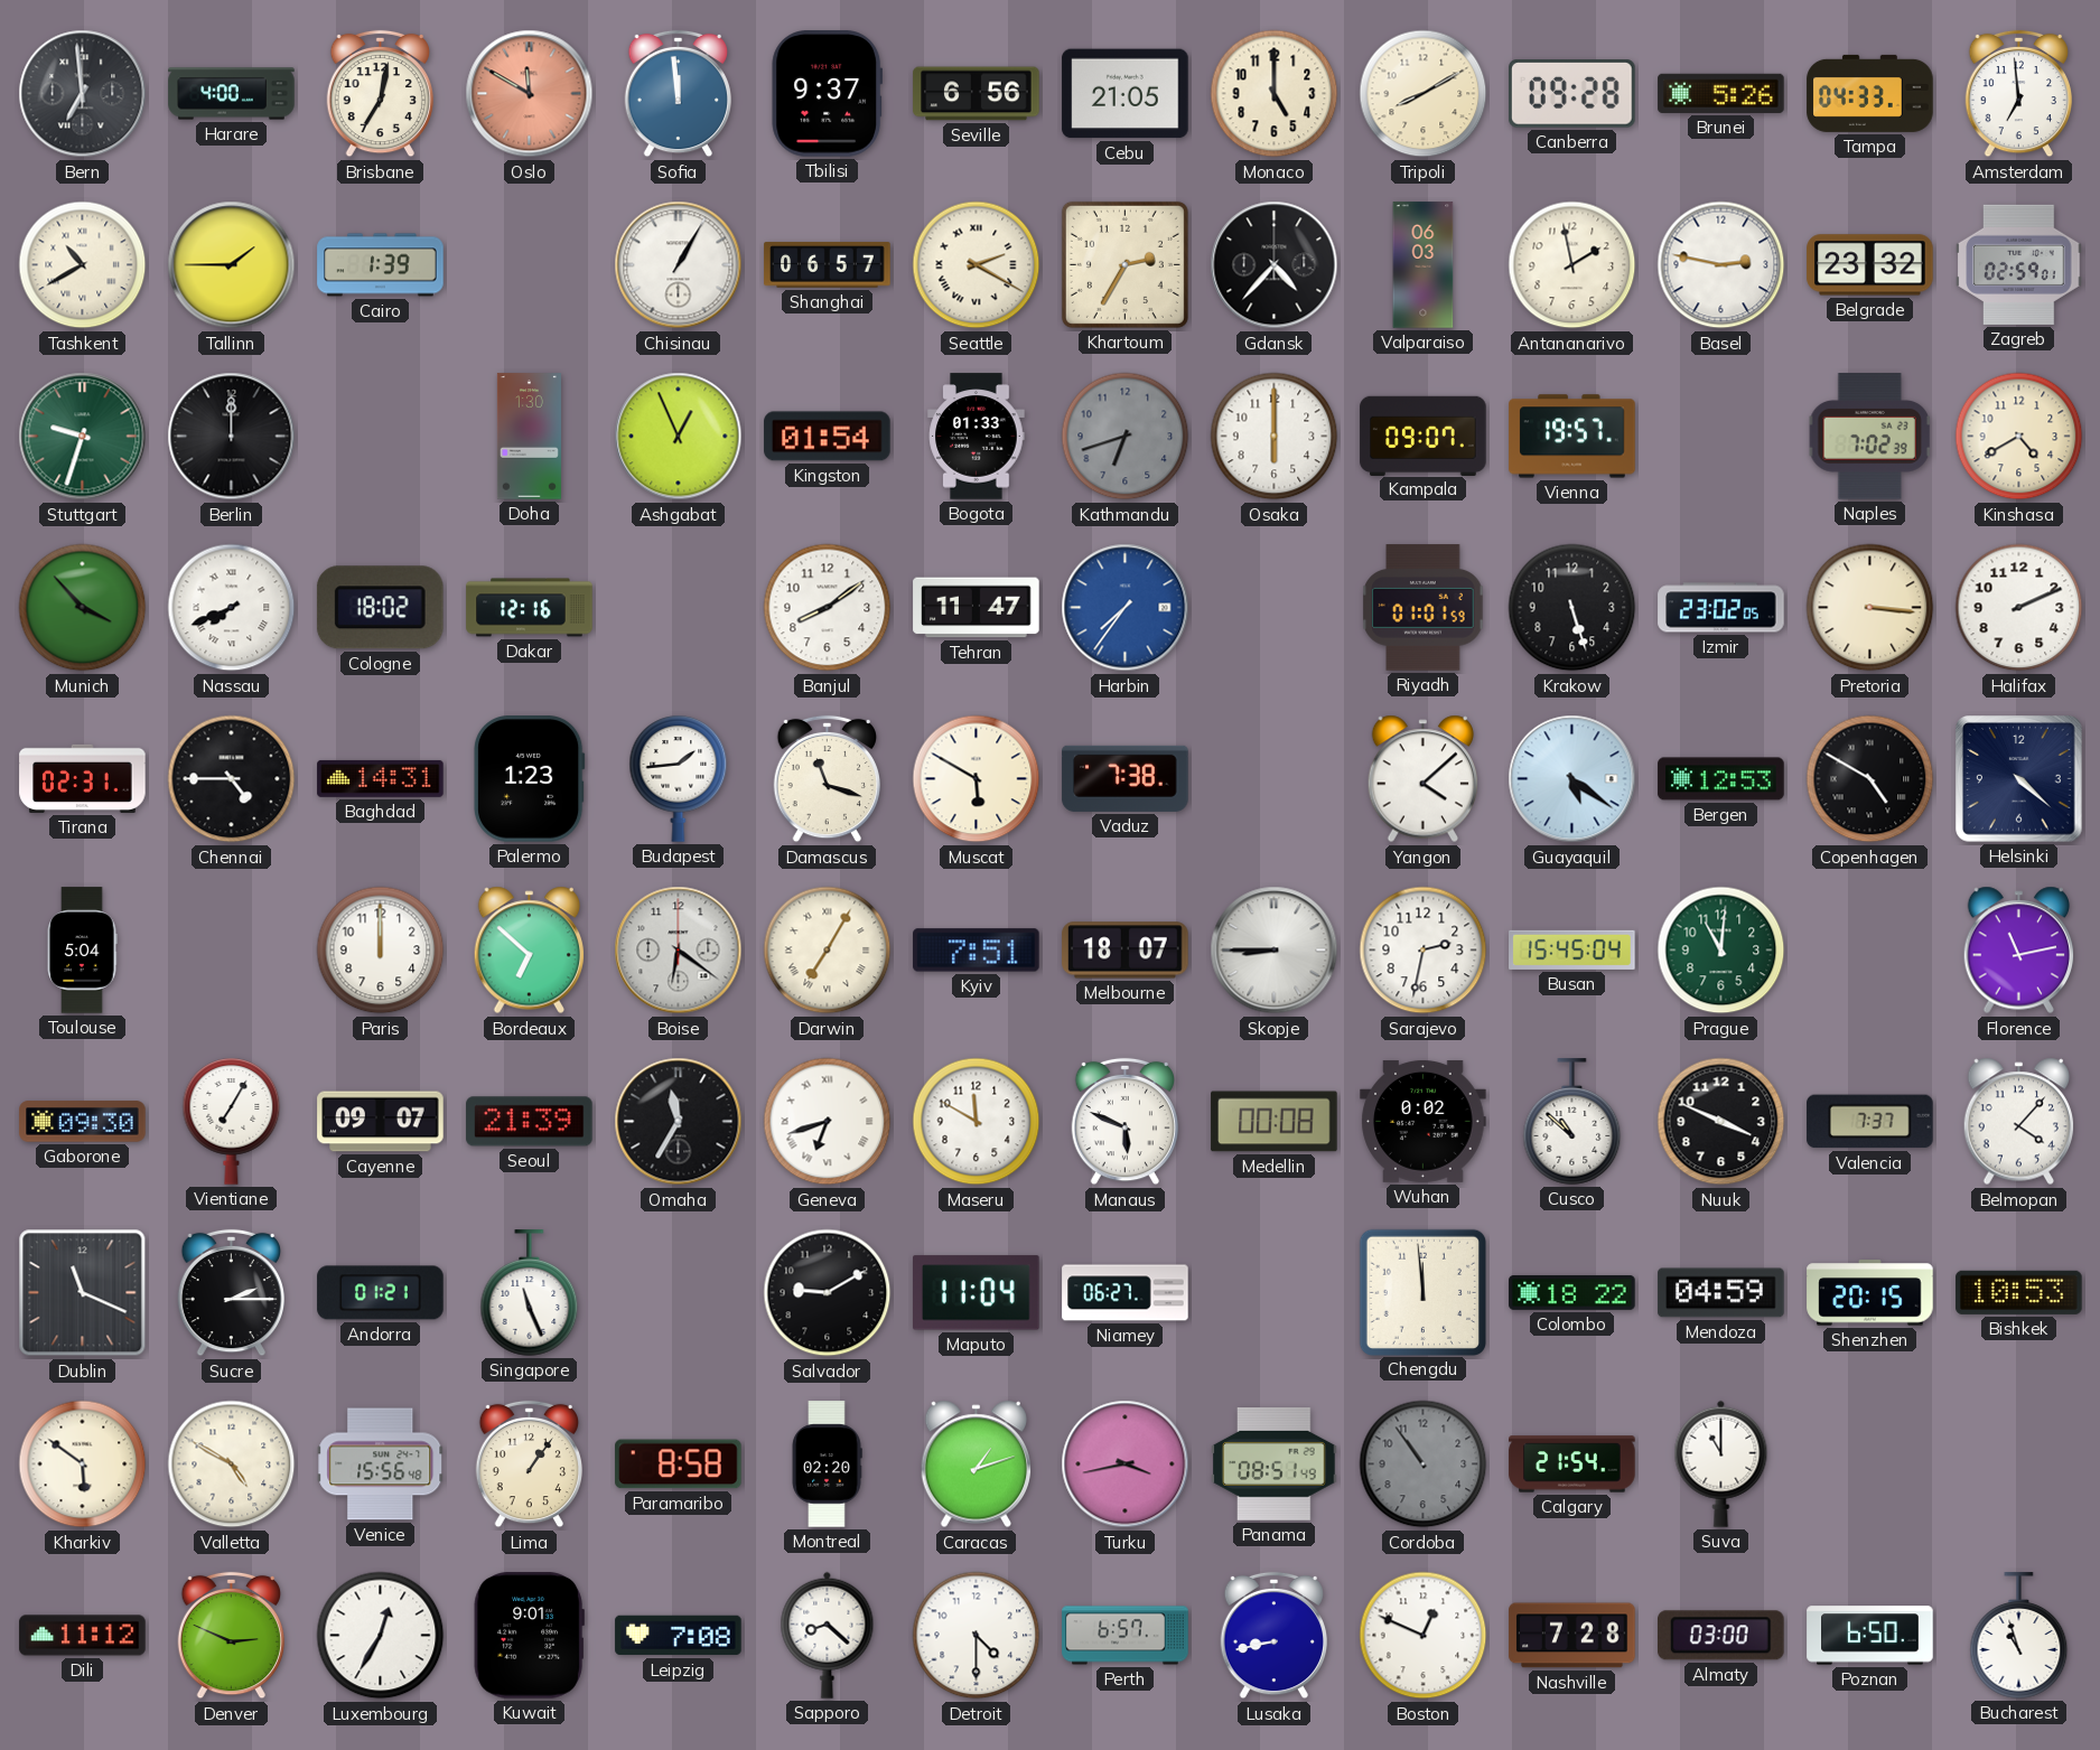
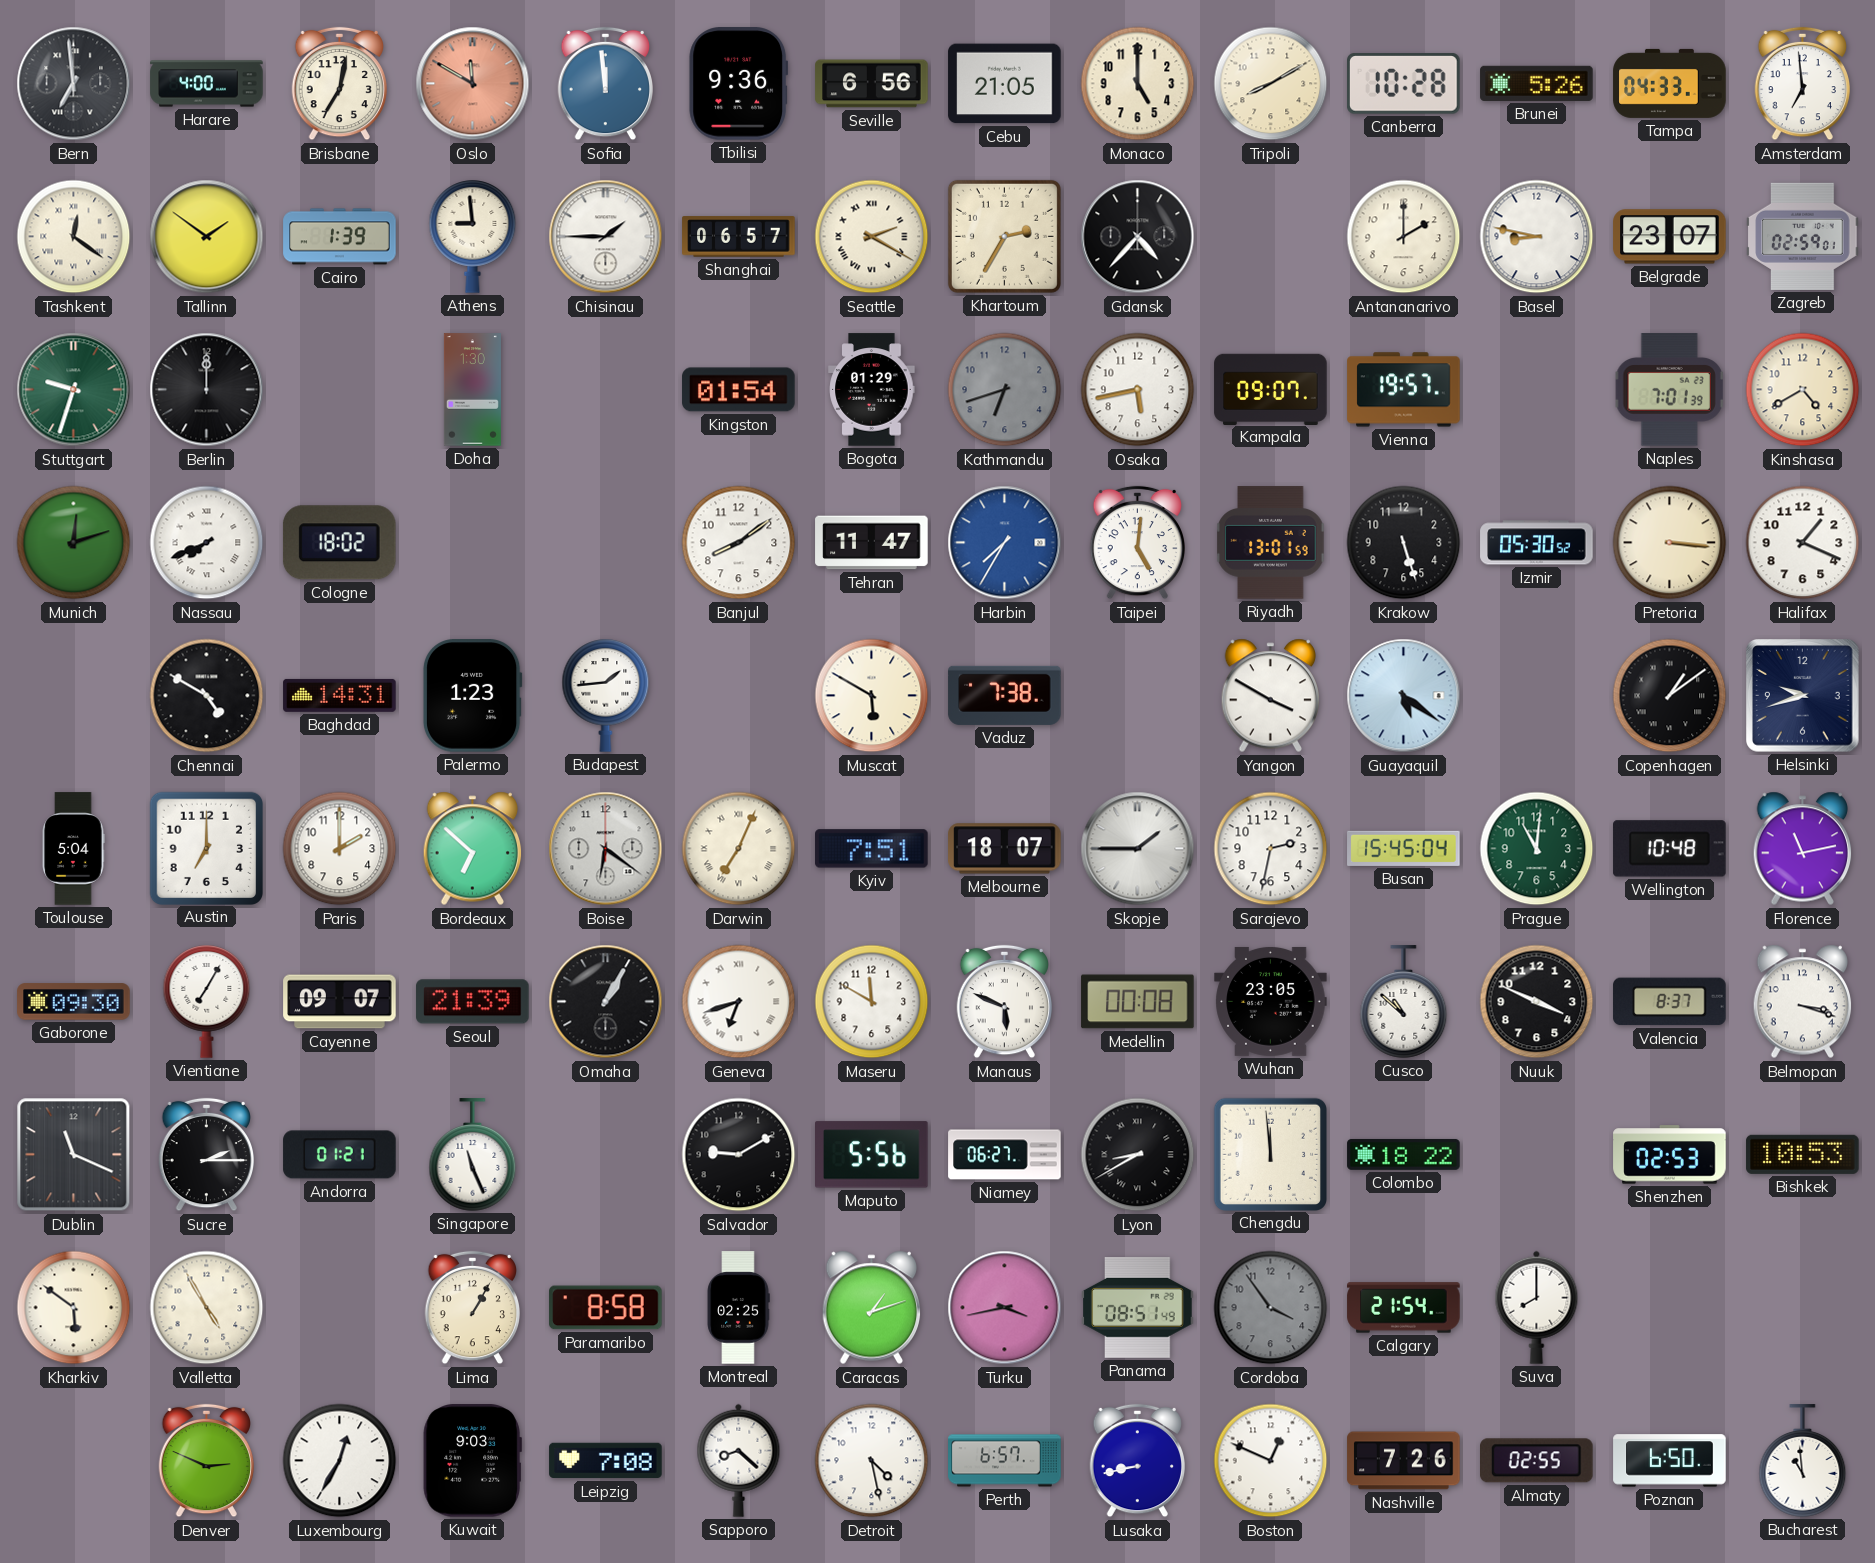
Tbilisi: 9:37 -> 9:36 (738, 84)
Canberra: 09:28 -> 10:28 (1404, 84)
Tashkent: 10:40 -> 12:21 (74, 237)
Tallinn: 1:45 -> 1:51 (207, 237)
Athens: none -> 8:59 (473, 237)
Chisinau: 1:05 -> 1:45 (606, 237)
Valparaiso: 06:03 -> none (1424, 265)
Antananarivo: 1:58 -> 2:00 (1404, 237)
Basel: 2:47 -> 8:47 (1537, 237)
Belgrade: 23:32 -> 23:07 (1670, 237)
Ashgabat: 12:56 -> none (679, 437)
Bogota: 01:33 -> 01:29 (872, 390)
Osaka: 6:00 -> 5:43 (1138, 390)
Naples: 7:02 -> 7:01 (1669, 390)
Munich: 3:53 -> 12:12 (74, 543)
Dakar: 12:16 -> none (530, 608)
Harbin: 7:36 -> 7:35 (1005, 543)
Taipei: none -> 5:01 (1137, 543)
Riyadh: 01:01 -> 13:01 (1271, 543)
Izmir: 23:02 -> 05:30 (1537, 543)
Halifax: 2:11 -> 1:19 (1803, 543)
Tirana: 02:31 -> none (83, 778)
Chennai: 4:45 -> 4:50 (207, 696)
Damascus: 11:18 -> none (827, 779)
Yangon: 4:08 -> 3:50 (1271, 696)
Bergen: 12:53 -> none (1721, 779)
Copenhagen: 4:50 -> 1:09 (1670, 696)
Helsinki: 4:22 -> 9:42 (1803, 696)
Austin: none -> 7:00 (206, 848)
Paris: 12:00 -> 2:00 (340, 849)
Darwin: 7:05 -> 7:04 (739, 849)
Skopje: 8:45 -> 1:45 (1138, 849)
Wellington: none -> 10:48 (1670, 849)
Omaha: 11:35 -> 1:05 (606, 1002)
Wuhan: 0:02 -> 23:05 (1271, 1001)
Valencia: 7:37 -> 8:37 (1670, 1002)
Belmopan: 4:07 -> 3:18 (1803, 1002)
Maputo: 11:04 -> 5:56 (872, 1155)
Lyon: none -> 8:40 (1138, 1155)
Mendoza: 04:59 -> none (1721, 1293)
Shenzhen: 20:15 -> 02:53 (1670, 1155)
Valletta: 4:50 -> 4:55 (207, 1308)
Venice: 15:56 -> none (381, 1464)
Lima: 1:06 -> 1:05 (472, 1308)
Montreal: 02:20 -> 02:25 (738, 1308)
Cordoba: 10:54 -> 3:54 (1271, 1308)
Suva: 11:00 -> 8:00 (1537, 1307)
Dili: 11:12 -> none (83, 1636)
Kuwait: 9:01 -> 9:03 (472, 1461)
Detroit: 4:30 -> 4:28 (872, 1461)
Nashville: 7:28 -> 7:26 (1404, 1461)
Almaty: 03:00 -> 02:55 (1537, 1461)
Bucharest: 10:57 -> 10:59 (1803, 1461)
